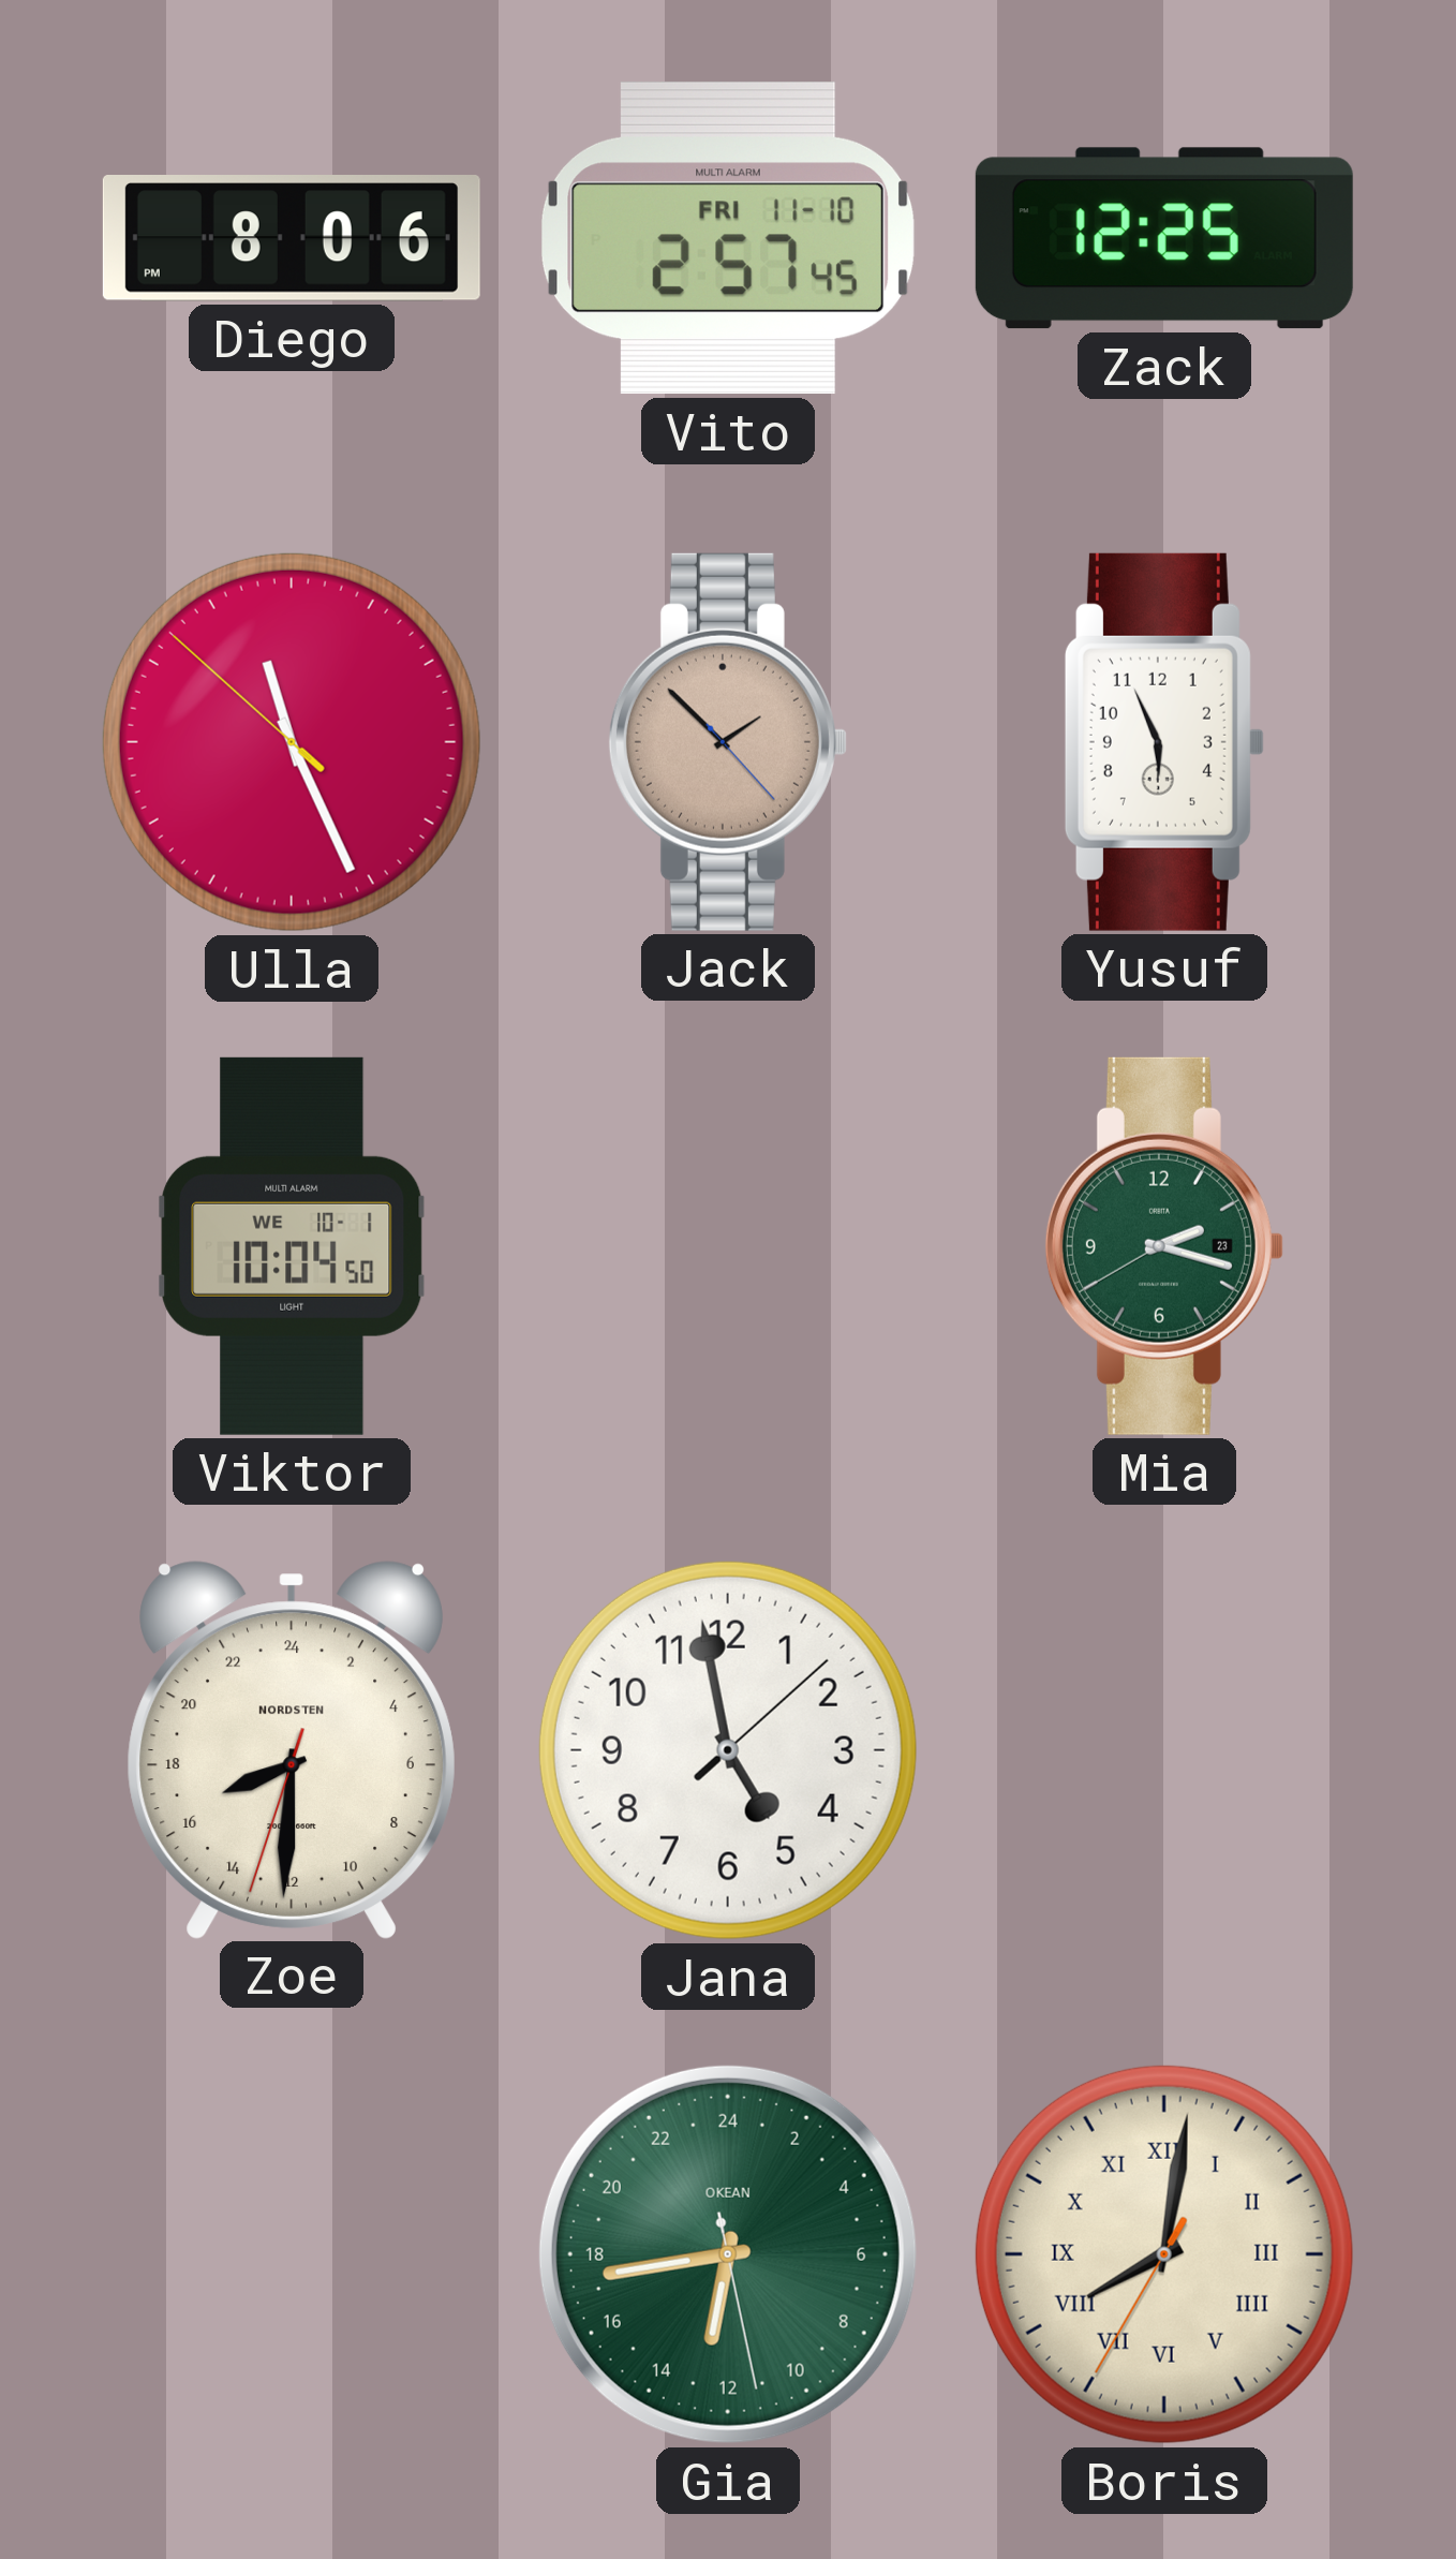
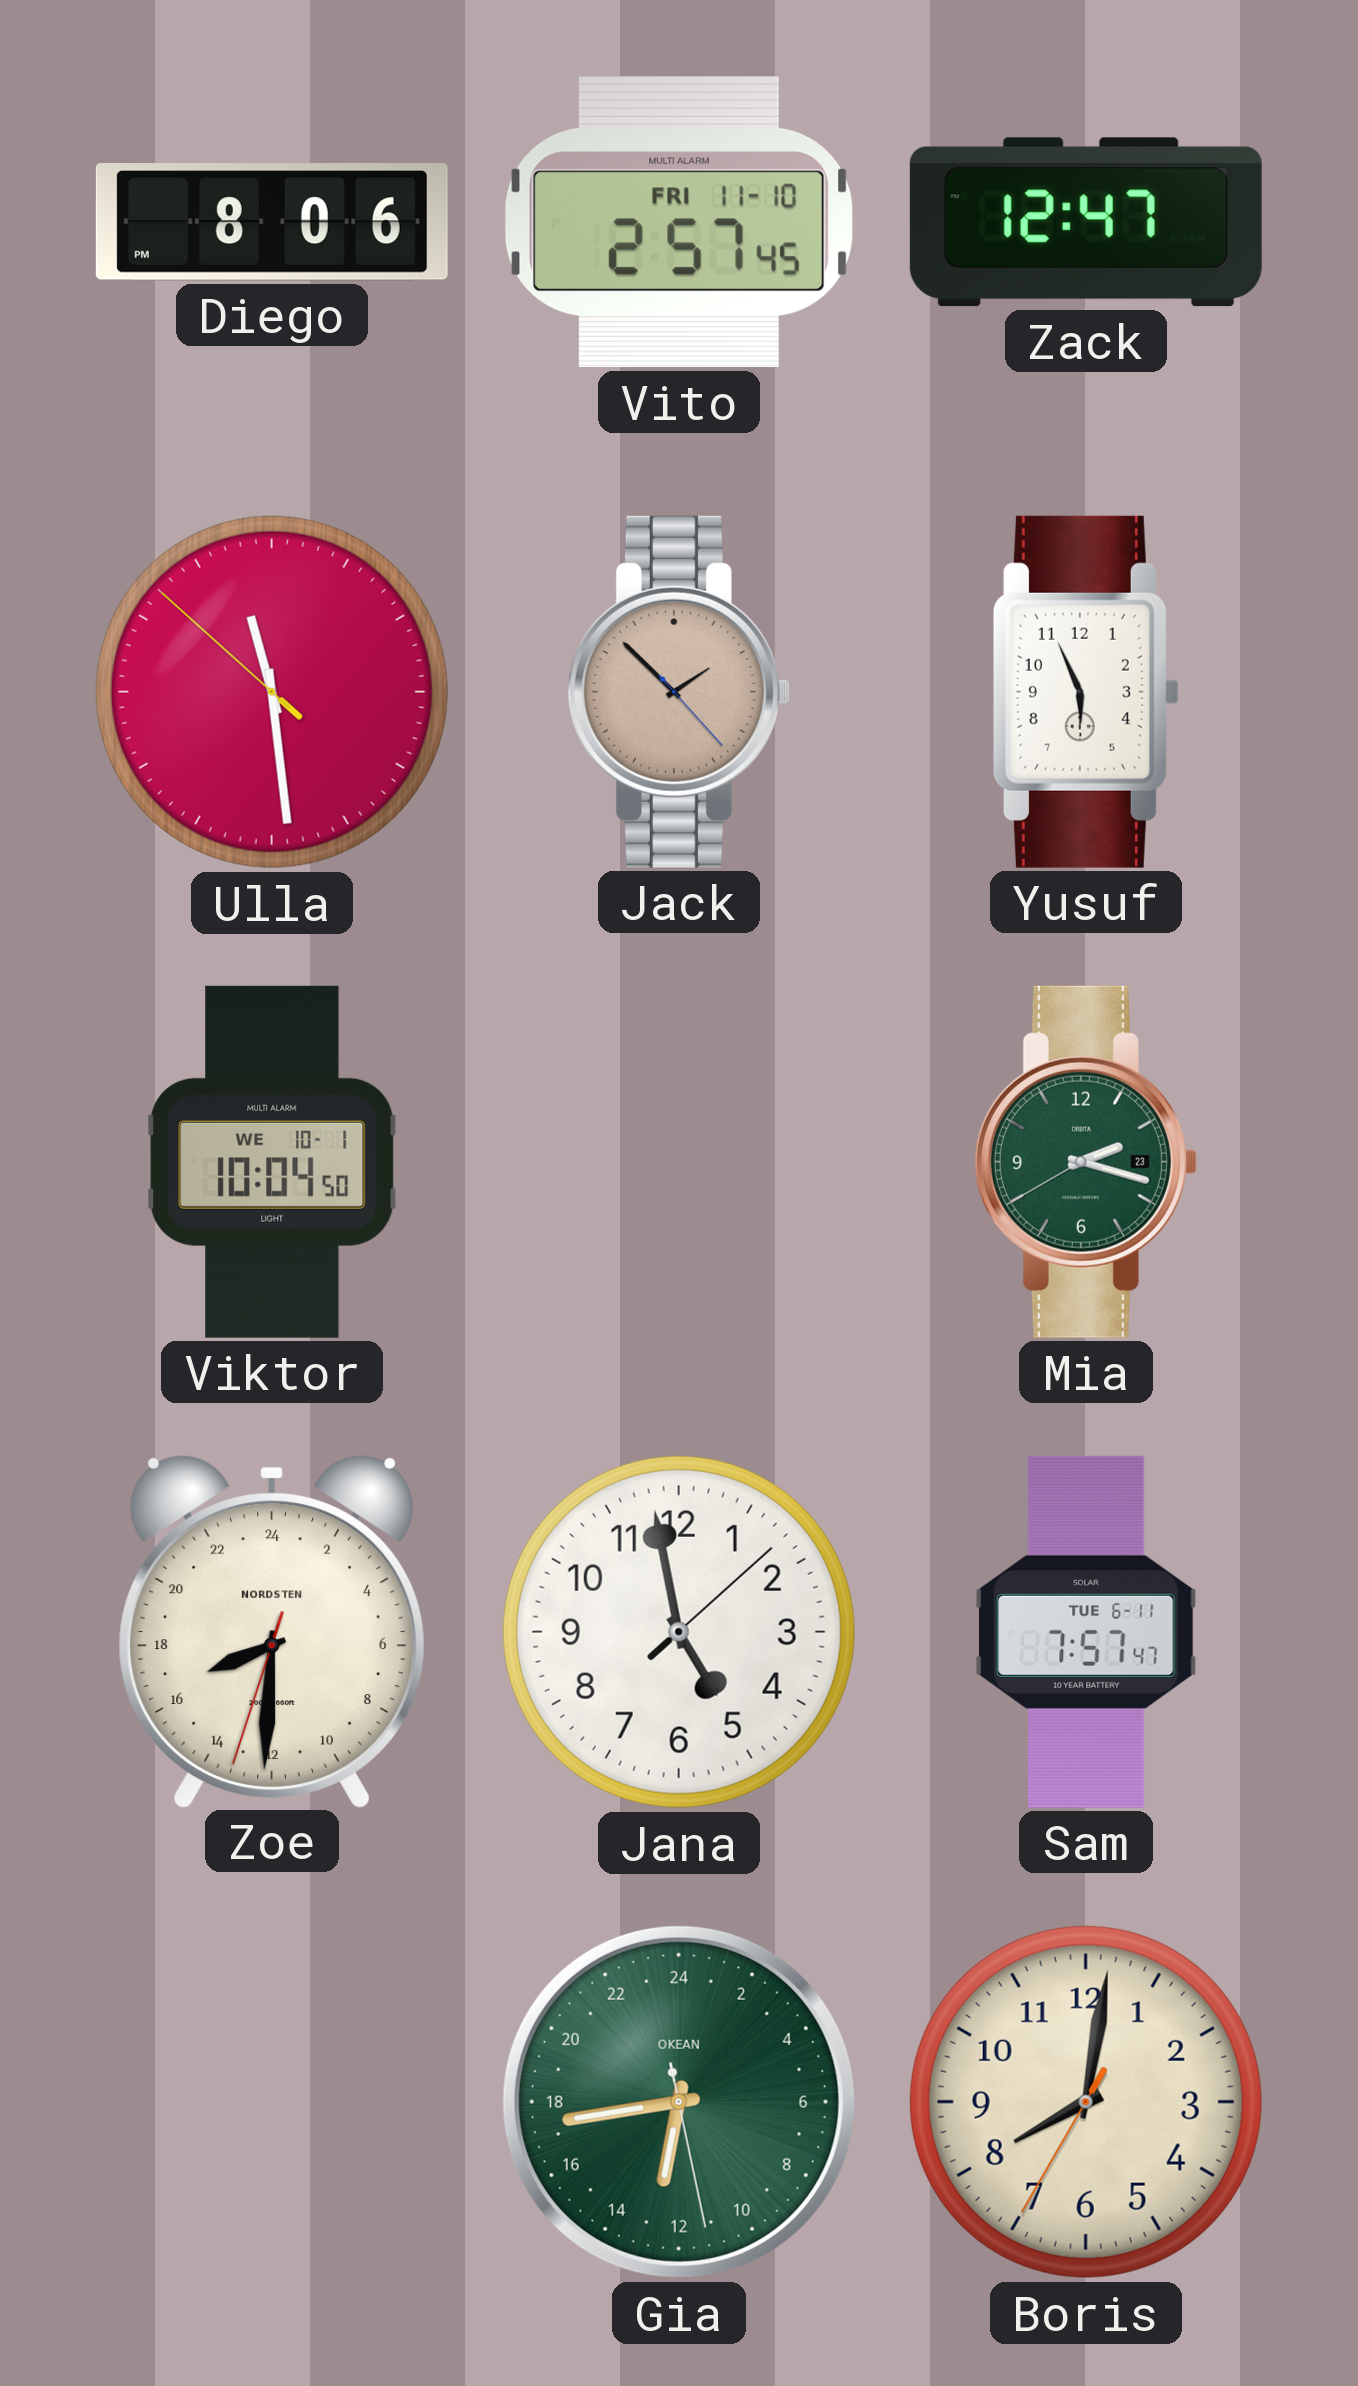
Zack: 12:25 -> 12:47 (1086, 222)
Ulla: 11:25 -> 11:28 (272, 692)
Sam: none -> 7:57 (1087, 1632)
Boris numerals: Roman -> Arabic (1086, 2102)
